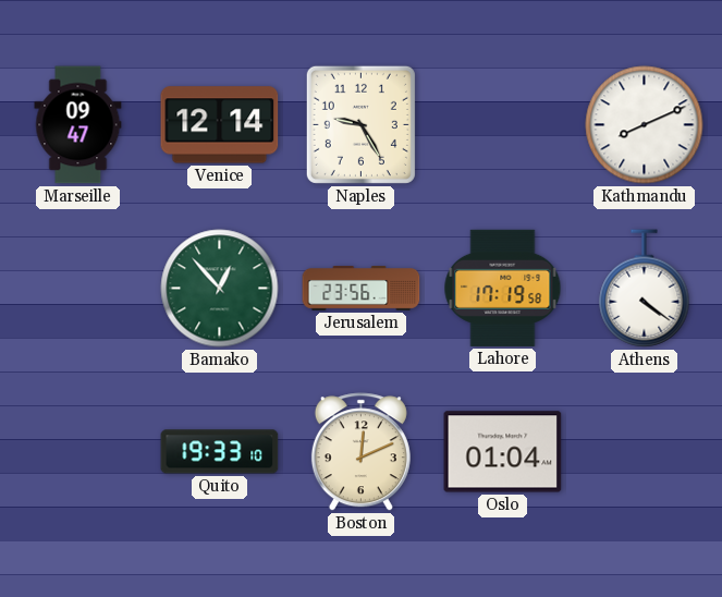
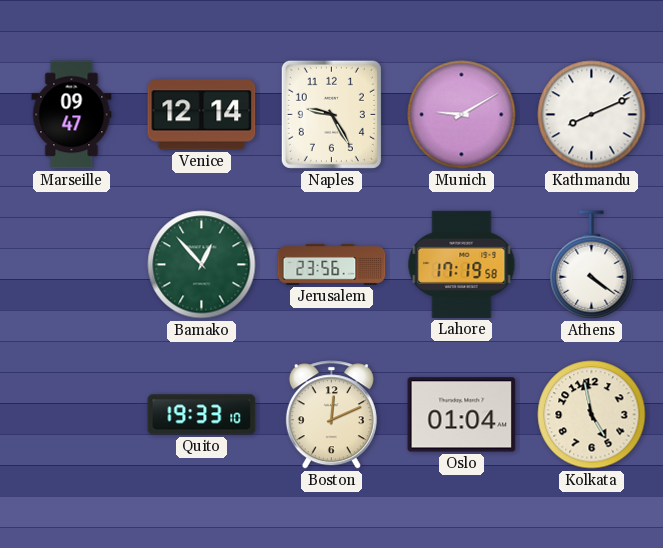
Munich: none -> 9:10 (462, 115)
Kolkata: none -> 4:58 (592, 415)
